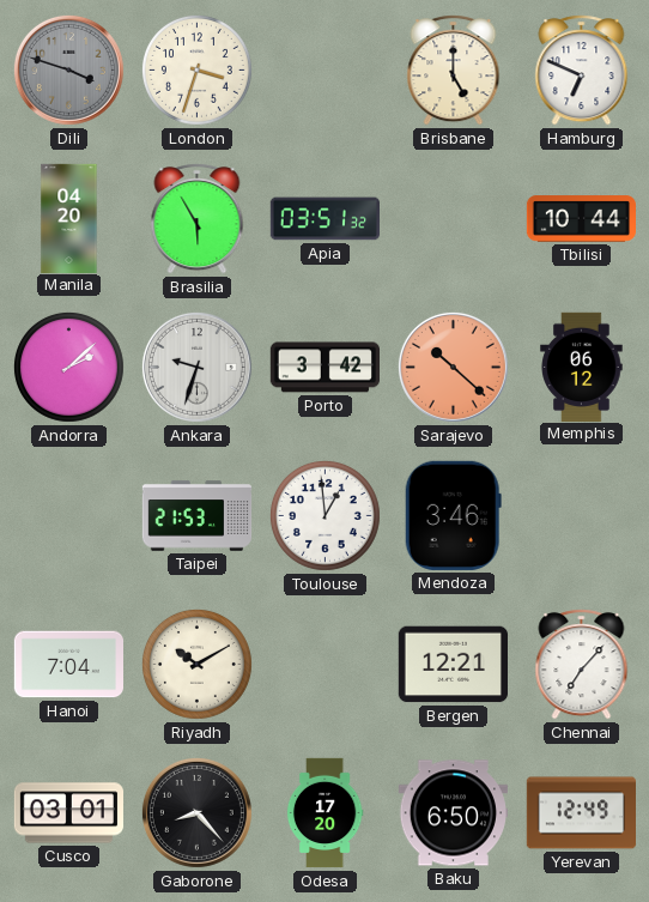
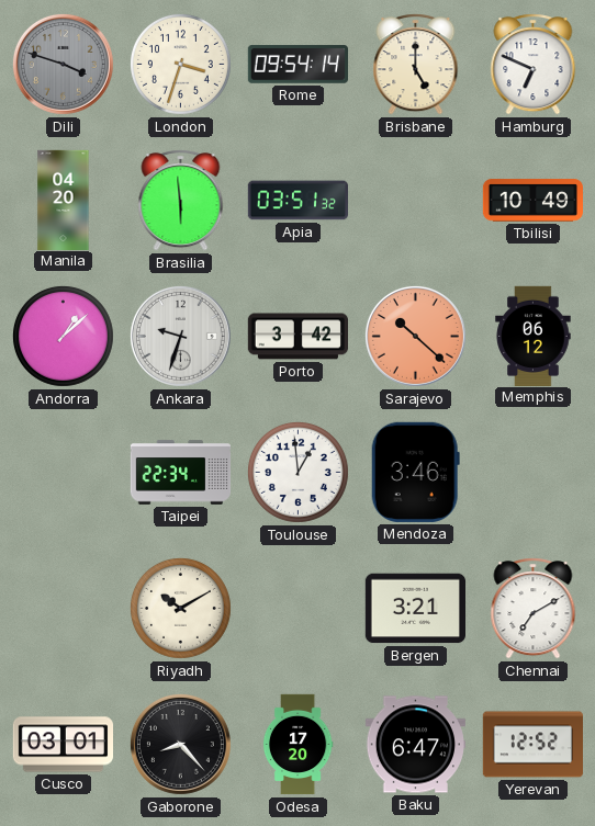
Rome: none -> 09:54 (297, 65)
Brasilia: 5:55 -> 5:59 (181, 201)
Tbilisi: 10:44 -> 10:49 (532, 201)
Andorra: 2:08 -> 1:08 (63, 336)
Taipei: 21:53 -> 22:34 (181, 473)
Hanoi: 7:04 -> none (68, 665)
Bergen: 12:21 -> 3:21 (415, 609)
Chennai: 7:07 -> 7:10 (534, 609)
Baku: 6:50 -> 6:47 (415, 745)
Yerevan: 12:49 -> 12:52 (532, 745)
